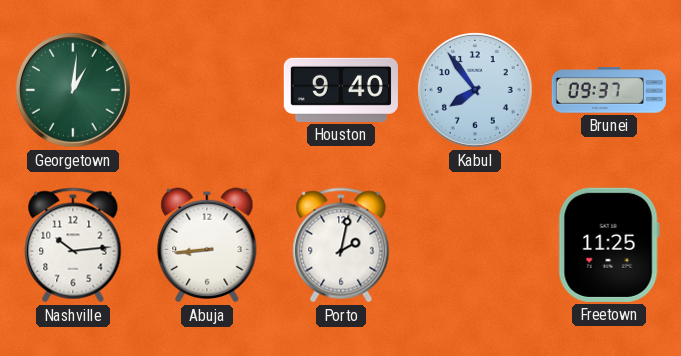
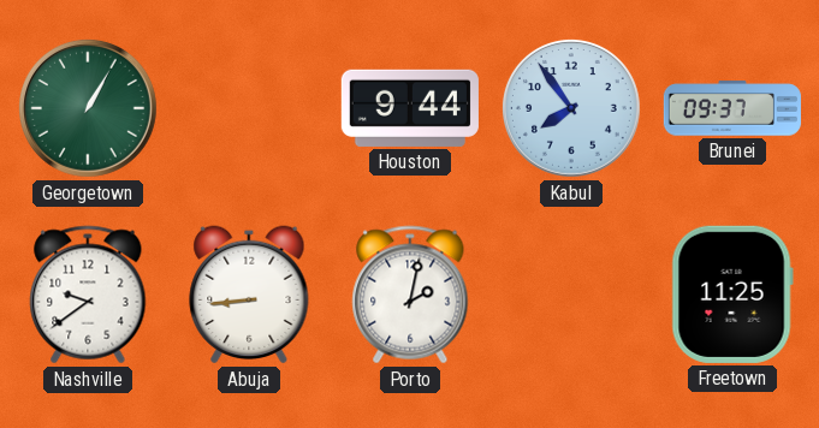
Georgetown: 1:01 -> 1:05 (88, 108)
Houston: 9:40 -> 9:44 (410, 108)
Nashville: 10:14 -> 9:39 (88, 295)
